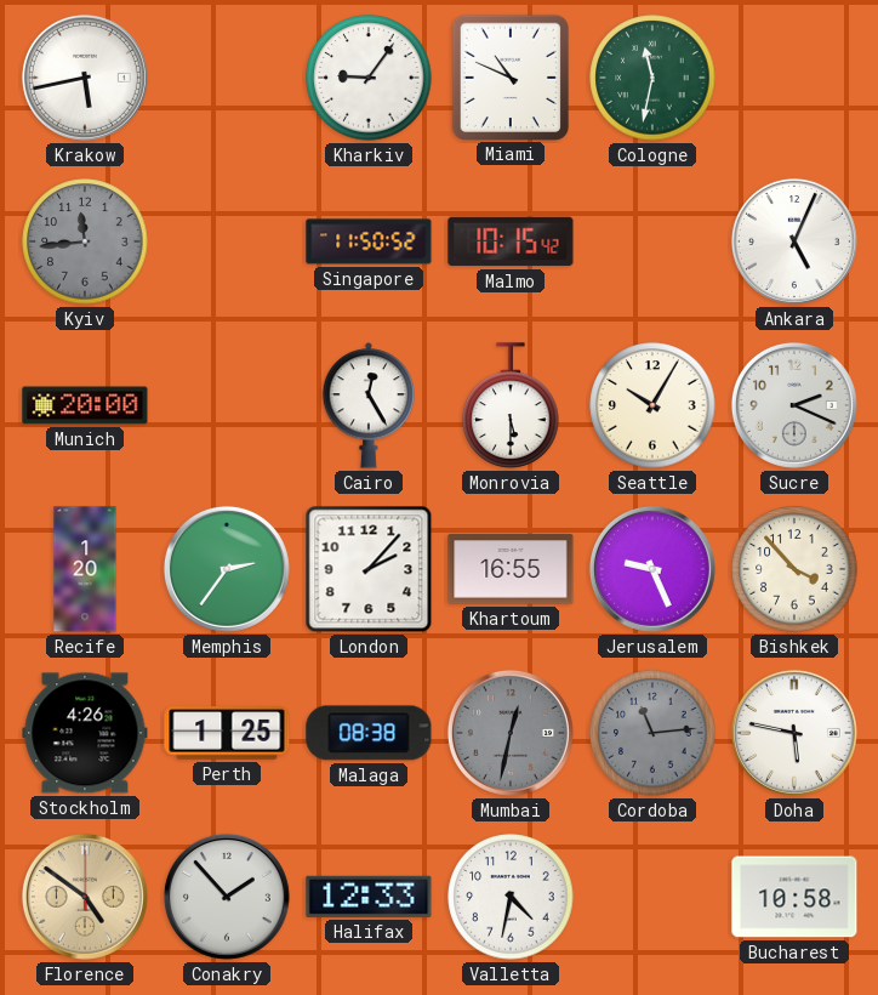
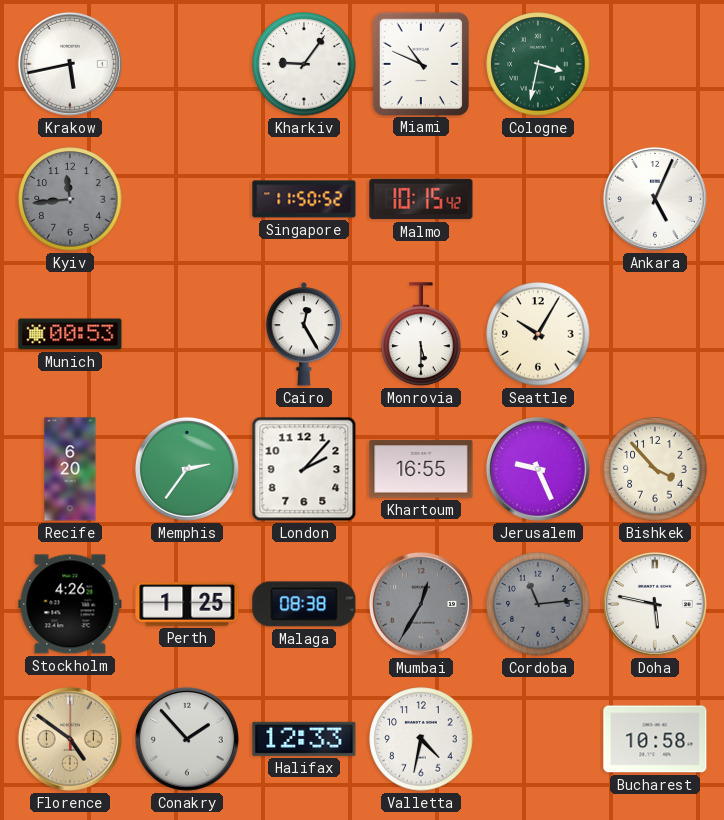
Cologne: 11:32 -> 3:32 (538, 64)
Munich: 20:00 -> 00:53 (70, 334)
Sucre: 2:19 -> none (794, 405)
Recife: 1:20 -> 6:20 (70, 469)
Mumbai: 12:32 -> 12:35 (421, 604)
